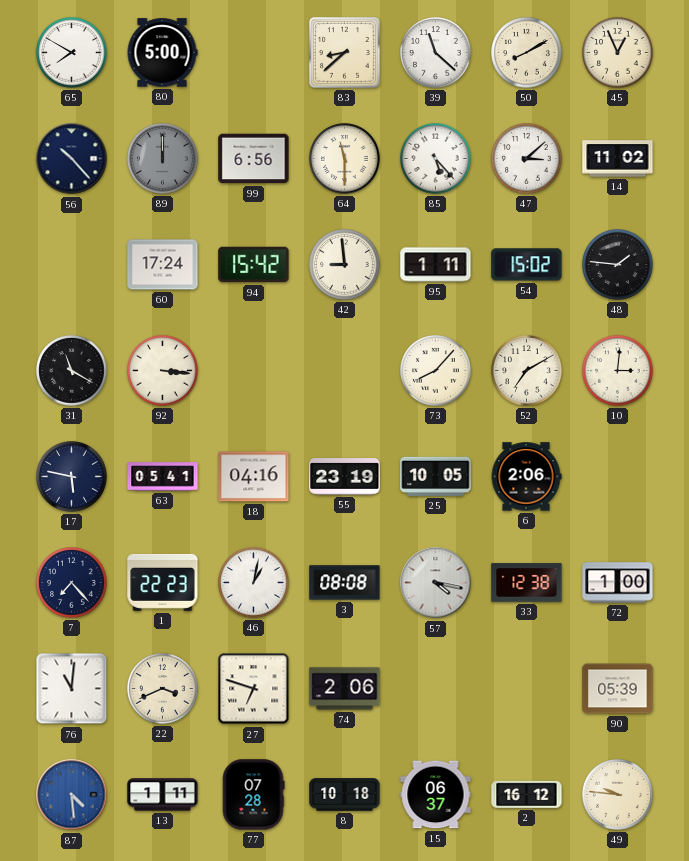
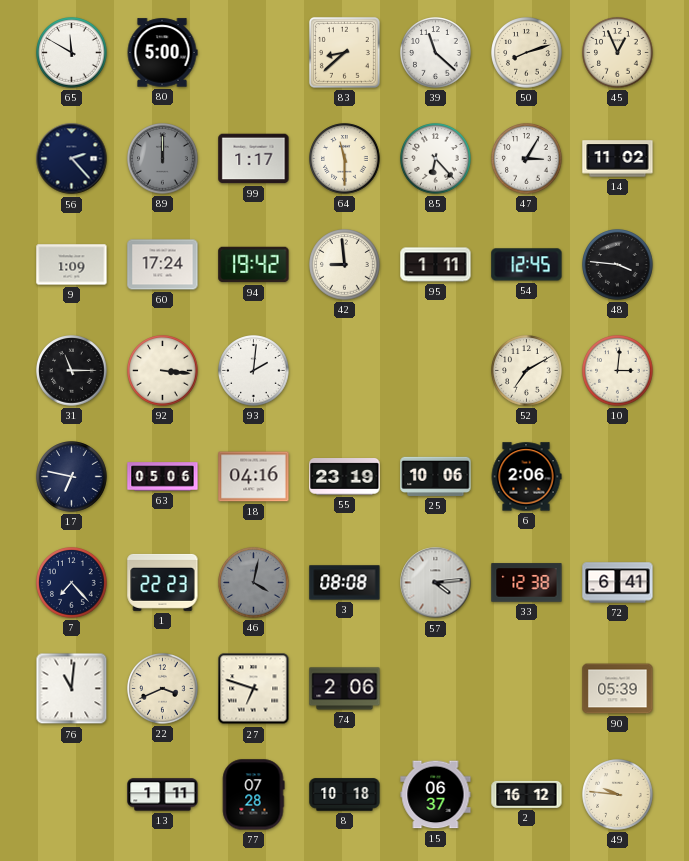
65: 7:50 -> 11:50 (72, 53)
50: 8:10 -> 8:12 (527, 53)
56: 10:23 -> 2:23 (72, 159)
99: 6:56 -> 1:17 (254, 159)
85: 5:23 -> 6:23 (436, 159)
47: 3:08 -> 3:05 (527, 159)
9: none -> 1:09 (72, 265)
94: 15:42 -> 19:42 (254, 265)
54: 15:02 -> 12:45 (527, 265)
48: 1:46 -> 3:46 (618, 265)
31: 11:20 -> 11:15 (72, 371)
93: none -> 2:01 (254, 371)
73: 8:07 -> none (436, 371)
17: 5:47 -> 6:47 (72, 477)
63: 05:41 -> 05:06 (163, 477)
25: 10:05 -> 10:06 (436, 476)
46: 1:02 -> 4:02 (254, 583)
46 dial: white -> grey (254, 583)
57: 4:17 -> 4:14 (436, 583)
72: 1:00 -> 6:41 (618, 583)
87: 4:29 -> none (72, 795)
